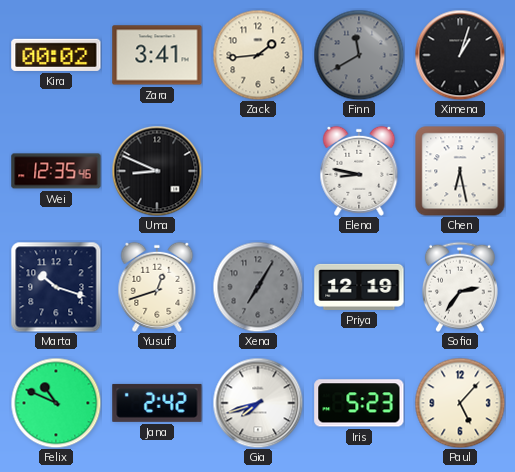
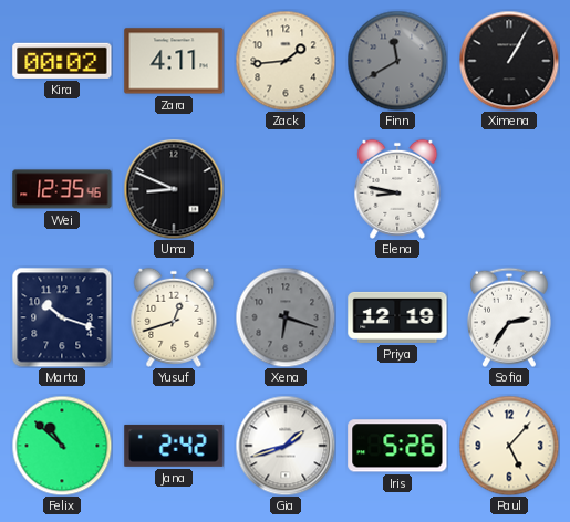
Zara: 3:41 -> 4:11 (174, 61)
Ximena: 1:03 -> 1:05 (509, 61)
Chen: 6:28 -> none (460, 171)
Xena: 7:05 -> 6:18 (286, 317)
Felix: 10:49 -> 10:52 (62, 446)
Gia: 7:42 -> 1:42 (286, 446)
Iris: 5:23 -> 5:26 (397, 446)
